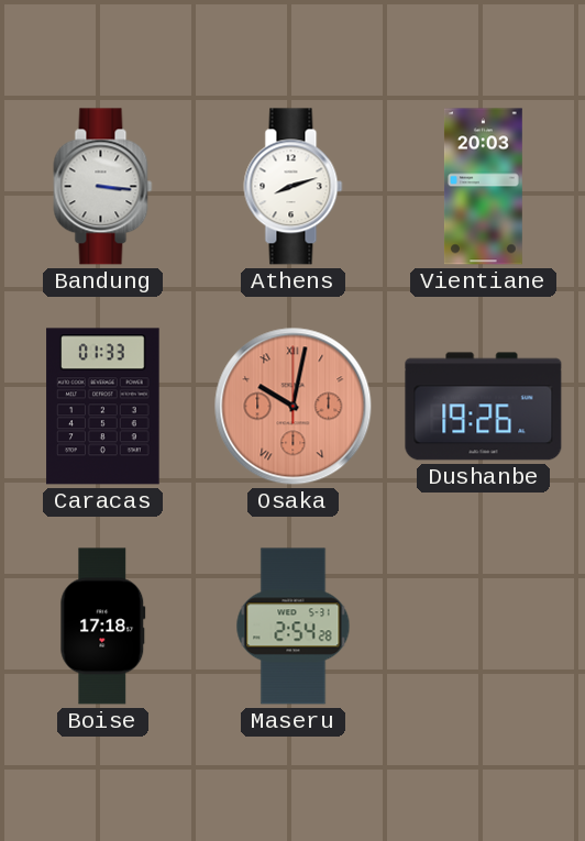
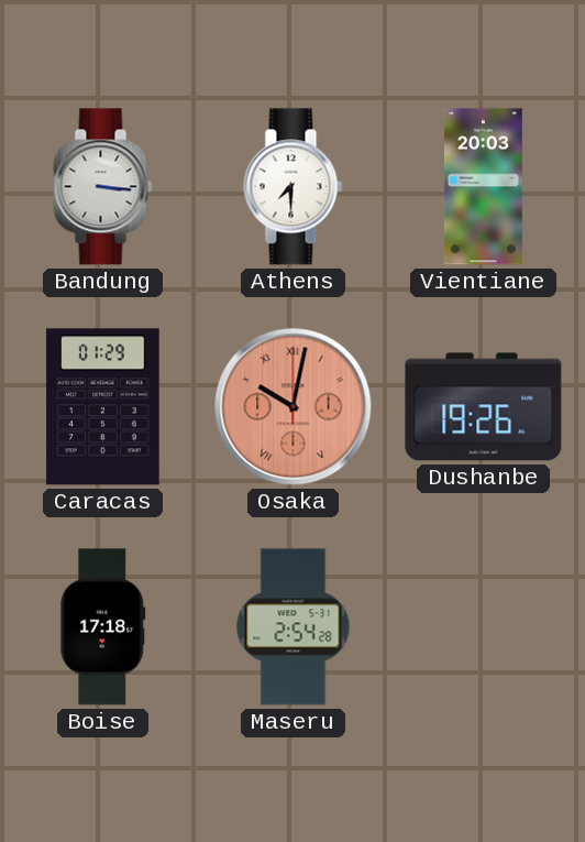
Athens: 8:12 -> 7:30 (294, 187)
Caracas: 01:33 -> 01:29 (103, 407)
